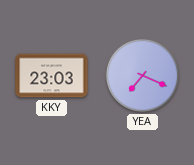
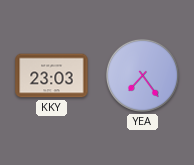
YEA: 7:19 -> 7:24 (142, 75)
